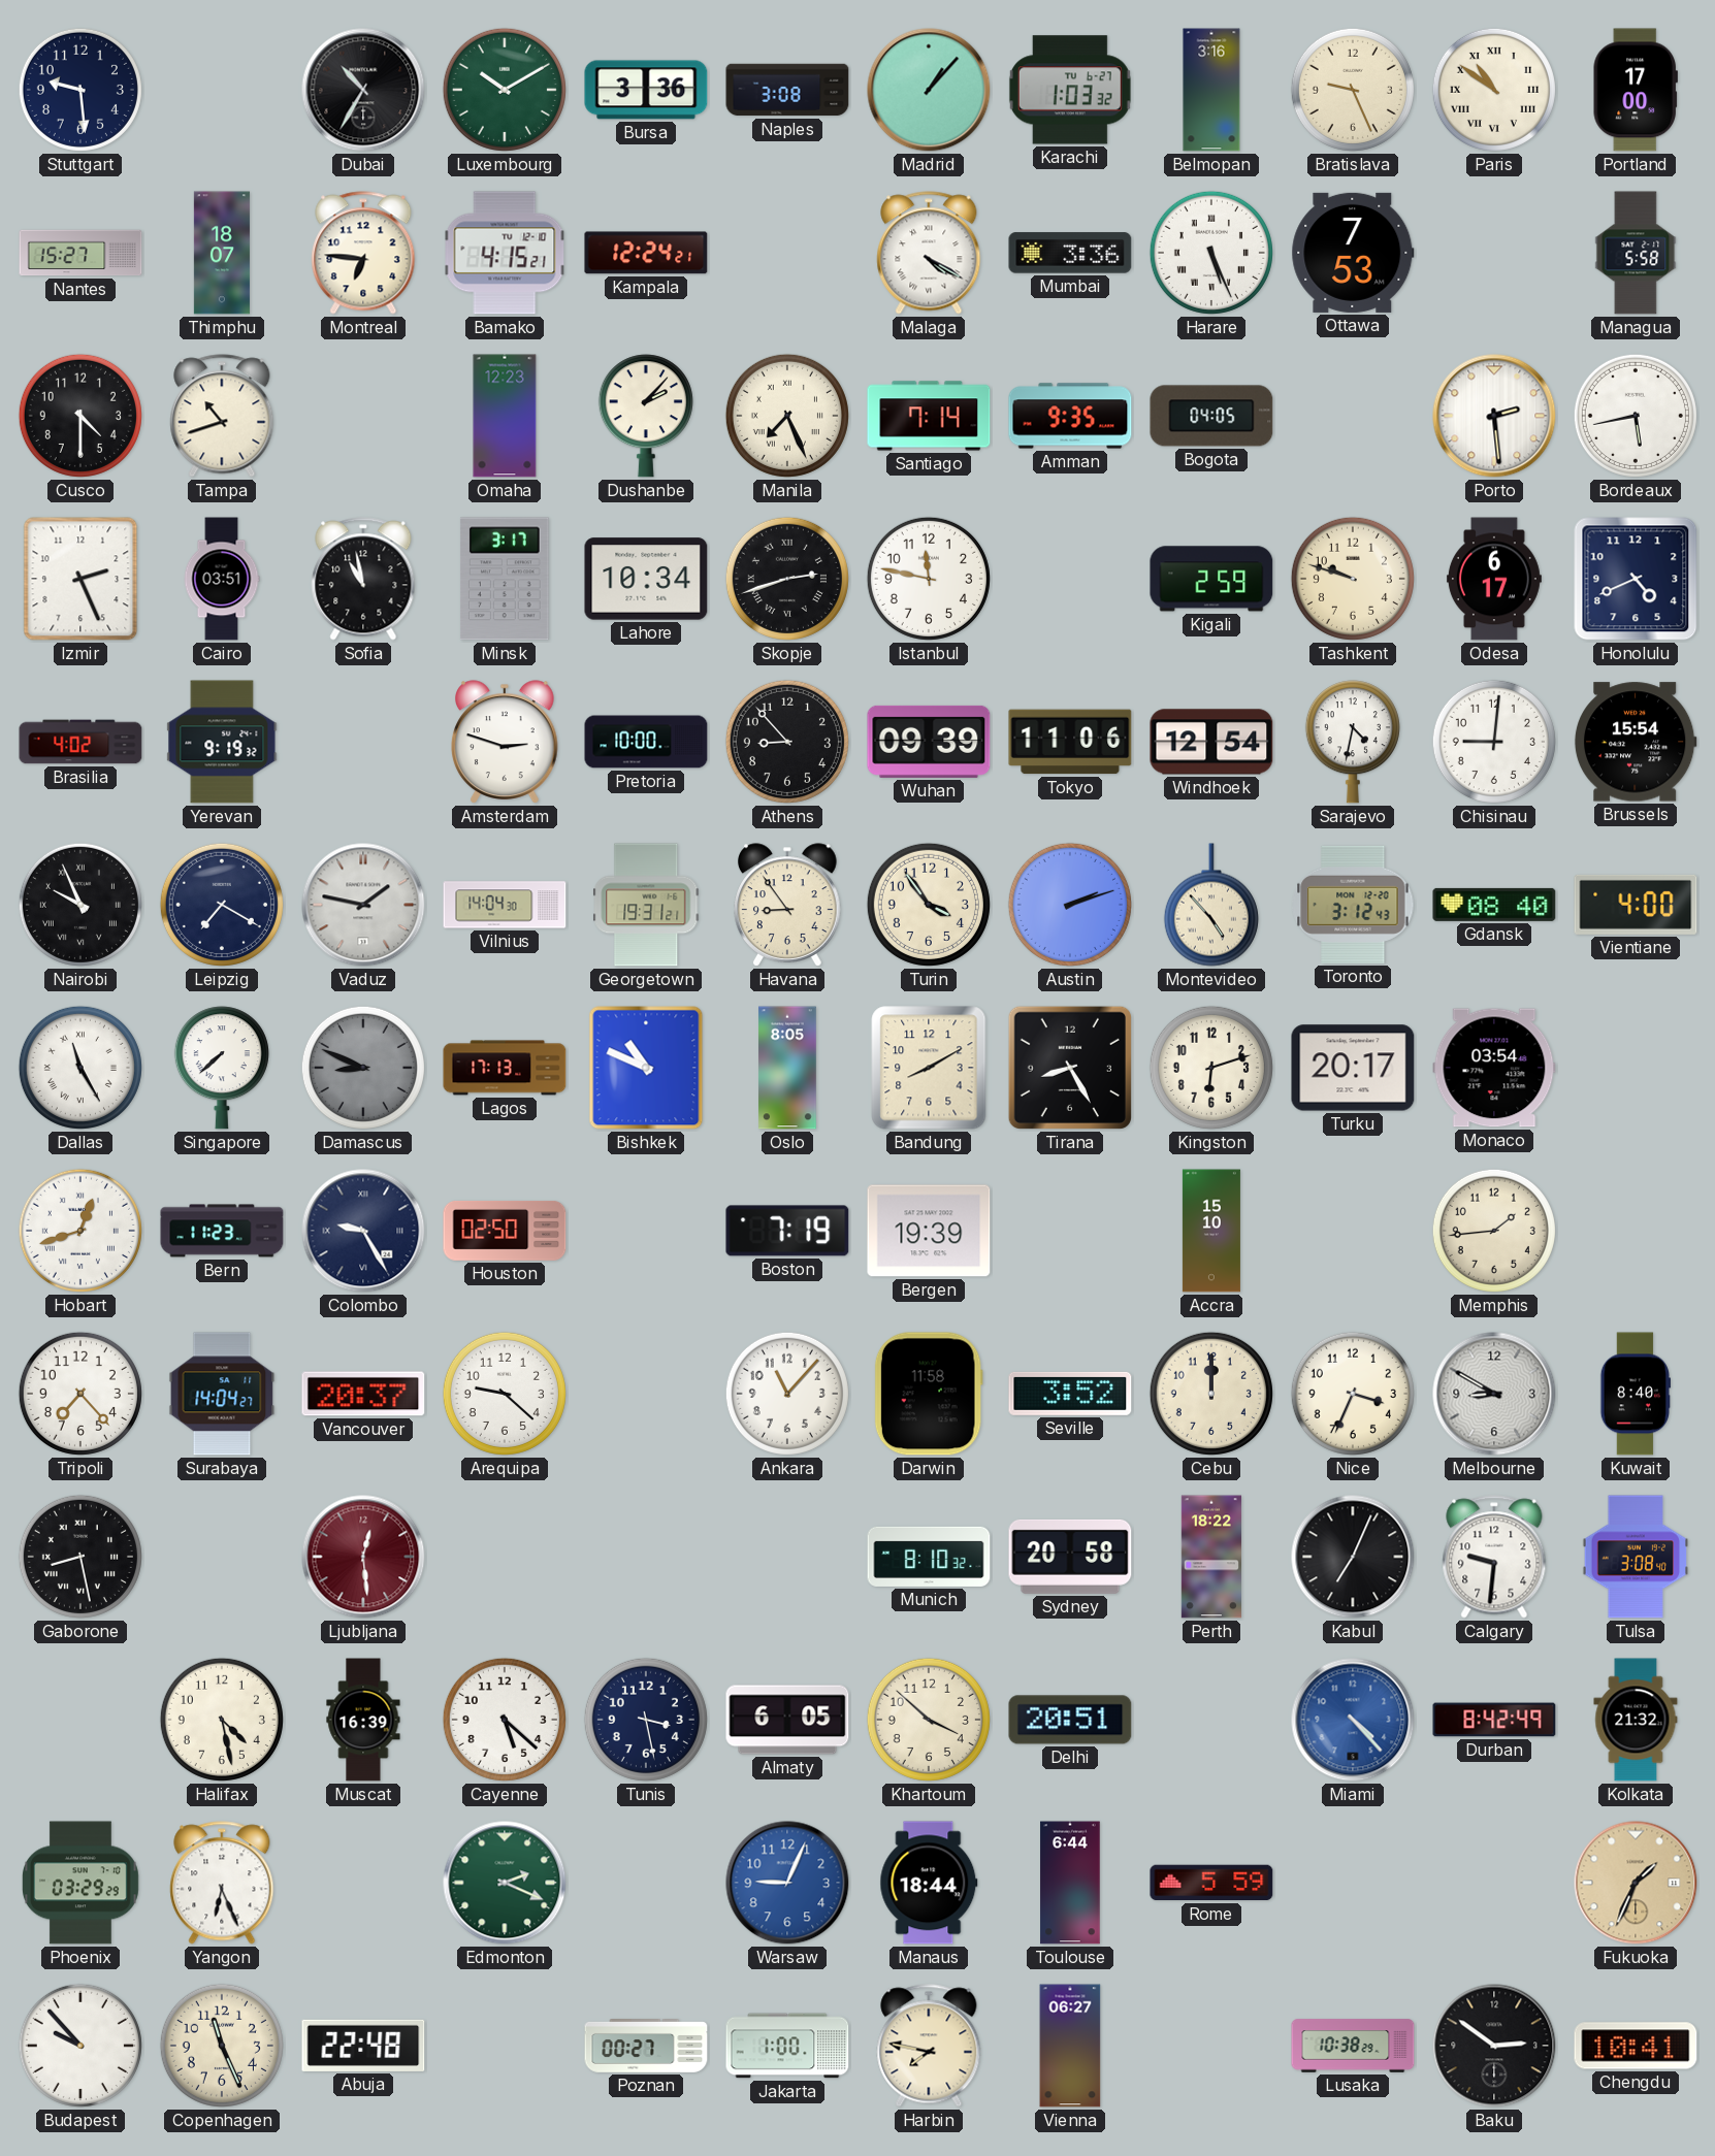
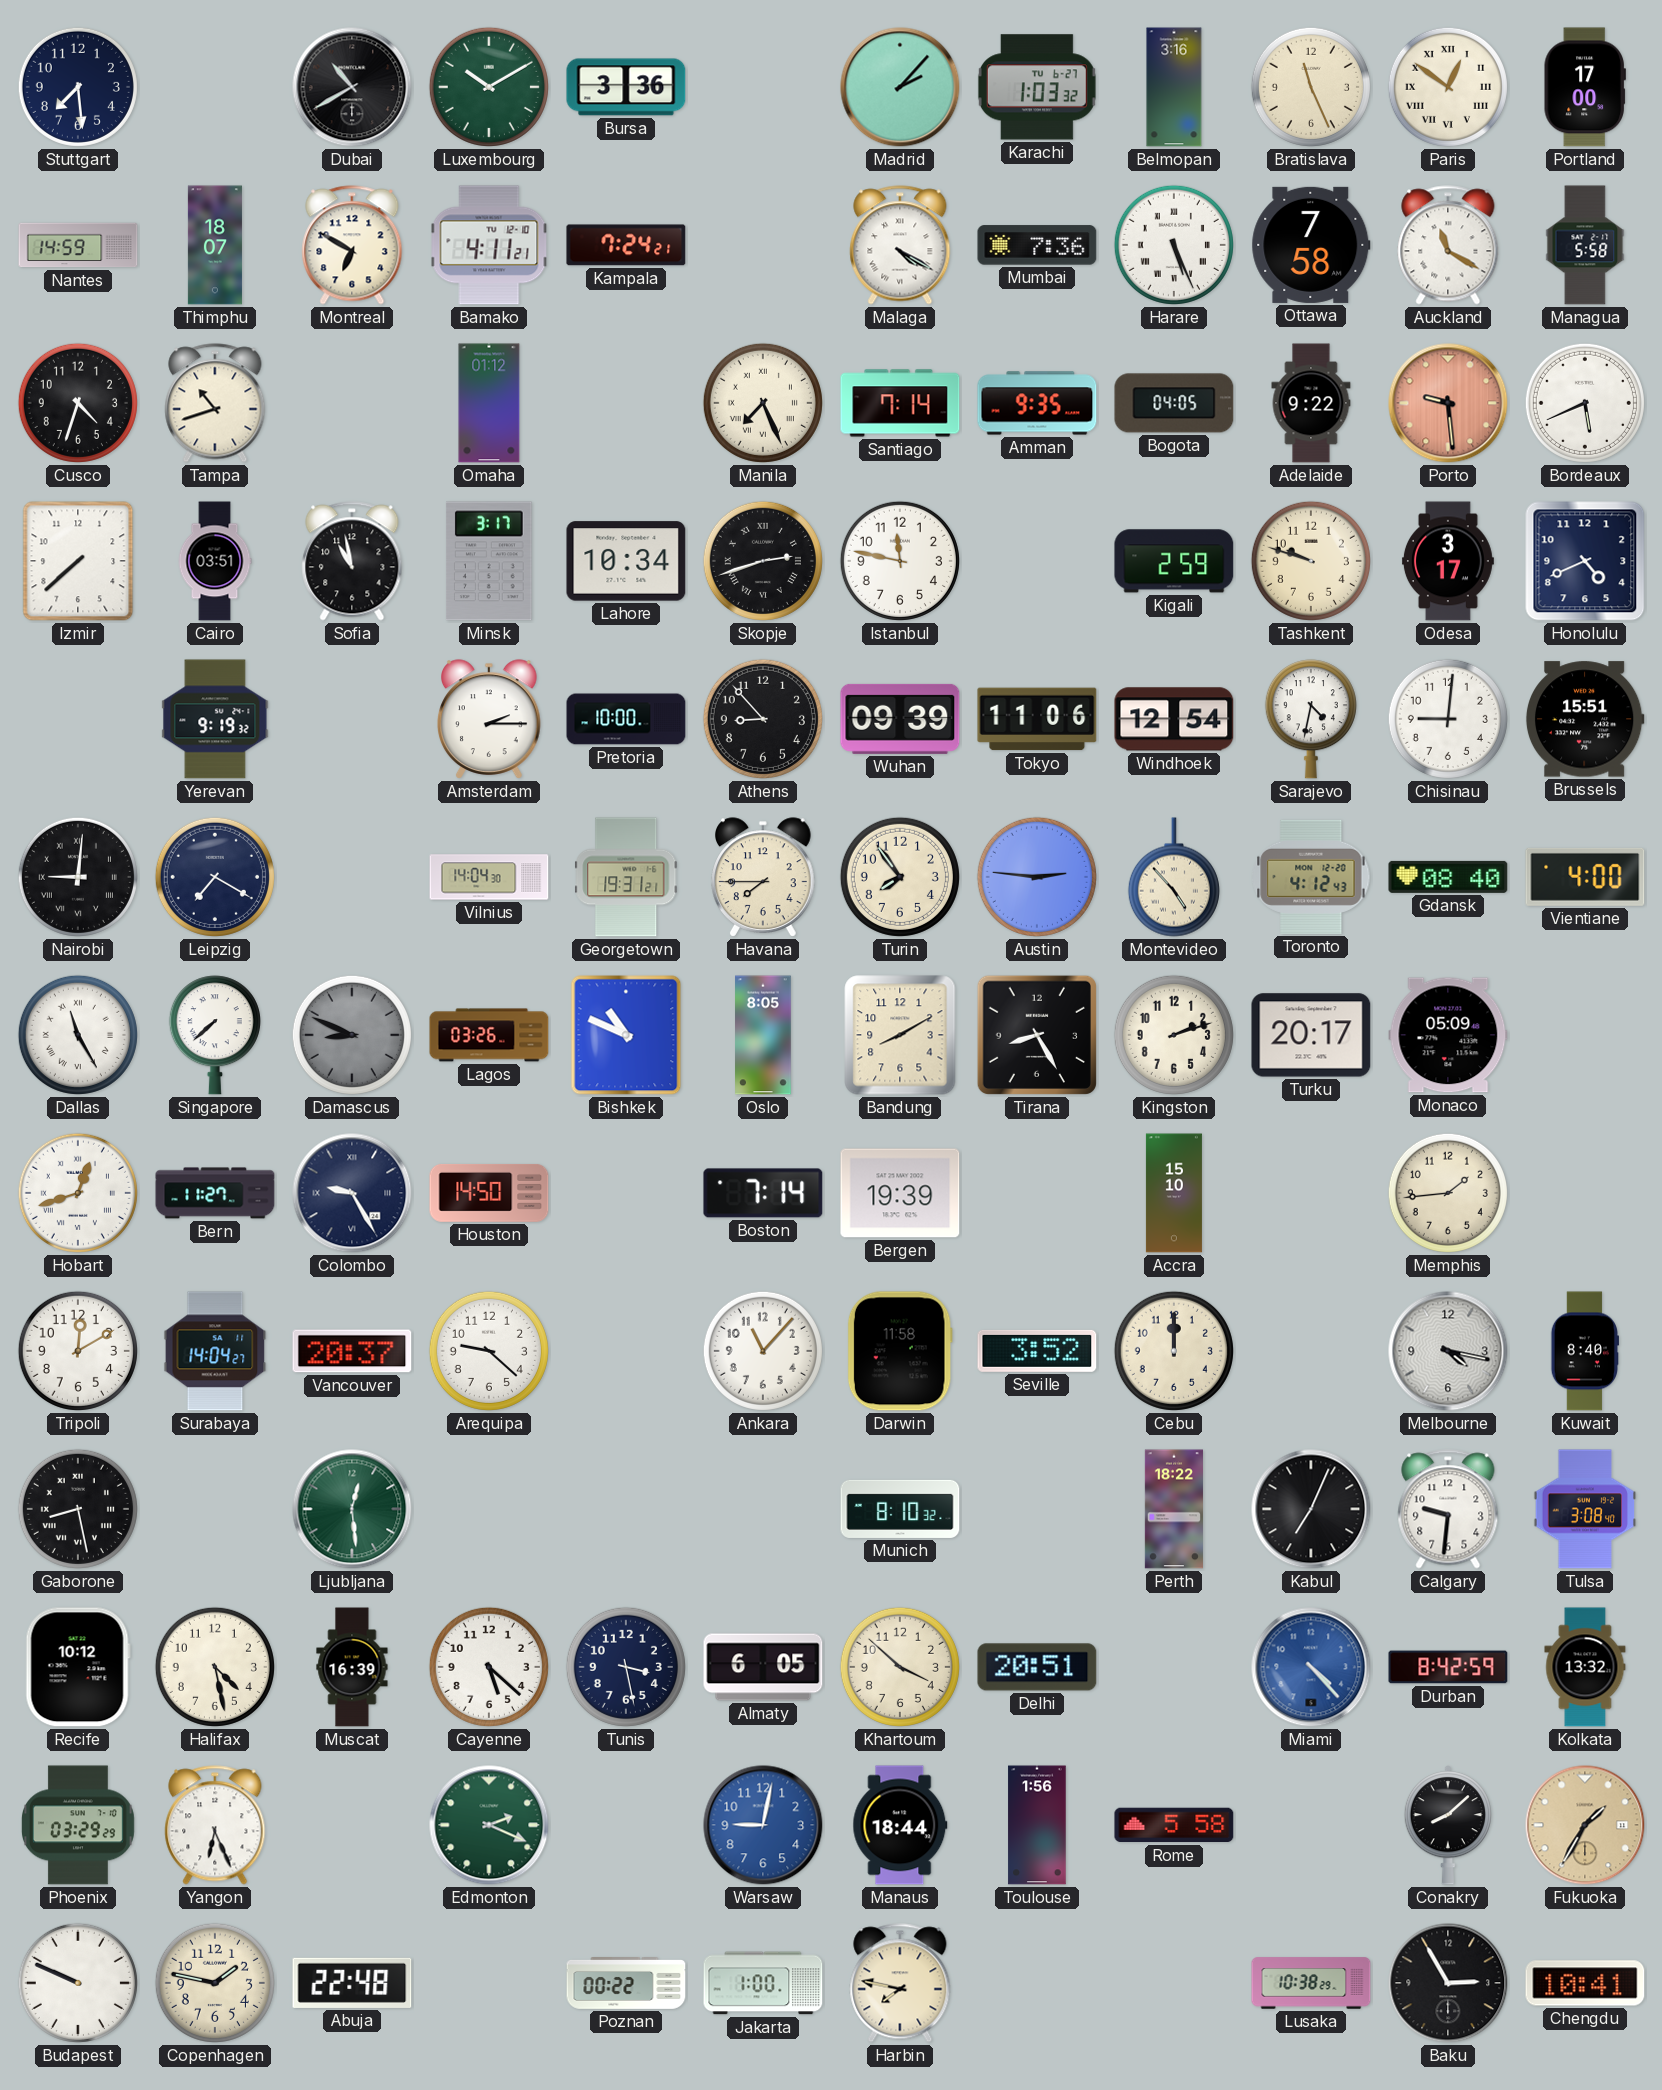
Stuttgart: 9:29 -> 7:29 (78, 87)
Dubai: 10:35 -> 10:40 (352, 87)
Naples: 3:08 -> none (787, 90)
Madrid: 1:07 -> 2:07 (900, 87)
Bratislava: 9:26 -> 11:26 (1311, 87)
Paris: 10:51 -> 12:51 (1448, 87)
Nantes: 15:27 -> 14:59 (78, 245)
Montreal: 6:46 -> 6:50 (352, 245)
Bamako: 4:15 -> 4:11 (489, 245)
Kampala: 12:24 -> 7:24 (626, 245)
Mumbai: 3:36 -> 7:36 (1037, 245)
Ottawa: 7:53 -> 7:58 (1311, 245)
Auckland: none -> 11:20 (1448, 245)
Cusco: 4:30 -> 4:33 (78, 403)
Omaha: 12:23 -> 01:12 (489, 403)
Dushanbe: 2:07 -> none (646, 416)
Adelaide: none -> 9:22 (1311, 403)
Porto: 2:29 -> 9:29 (1448, 403)
Porto dial: white -> salmon (1448, 403)
Bordeaux: 5:43 -> 5:41 (1585, 403)
Izmir: 2:26 -> 7:38 (78, 561)
Odesa: 6:17 -> 3:17 (1448, 561)
Brasilia: 4:02 -> none (80, 742)
Amsterdam: 2:48 -> 2:15 (490, 719)
Brussels: 15:54 -> 15:51 (1585, 719)
Nairobi: 9:56 -> 9:01 (78, 877)
Vaduz: 1:47 -> none (363, 905)
Havana: 8:54 -> 7:45 (764, 877)
Turin: 3:54 -> 7:54 (900, 877)
Austin: 2:12 -> 2:46 (1037, 877)
Toronto: 3:12 -> 4:12 (1311, 877)
Lagos: 17:13 -> 03:26 (489, 1035)
Kingston: 6:12 -> 2:12 (1174, 1035)
Monaco: 03:54 -> 05:09 (1448, 1035)
Bern: 11:23 -> 11:27 (215, 1193)
Houston: 02:50 -> 14:50 (489, 1193)
Boston: 7:19 -> 7:14 (763, 1193)
Tripoli: 7:23 -> 12:10 (78, 1351)
Nice: 3:34 -> none (1353, 1394)
Melbourne: 8:50 -> 4:17 (1448, 1351)
Ljubljana dial: burgundy -> green (352, 1509)
Sydney: 20:58 -> none (1070, 1557)
Recife: none -> 10:12 (78, 1667)
Durban: 8:42:49 -> 8:42:59 (1448, 1667)
Kolkata: 21:32 -> 13:32 (1585, 1667)
Warsaw: 9:04 -> 9:02 (763, 1825)
Toulouse: 6:44 -> 1:56 (1037, 1825)
Rome: 5:59 -> 5:58 (1174, 1825)
Conakry: none -> 8:08 (1448, 1825)
Fukuoka: 1:34 -> 1:35 (1585, 1825)
Budapest: 9:53 -> 9:49 (78, 1983)
Copenhagen: 11:26 -> 1:47 (215, 1983)
Poznan: 00:27 -> 00:22 (626, 1984)
Vienna: 06:27 -> none (1070, 2046)
Baku: 2:51 -> 2:55 (1448, 1983)
